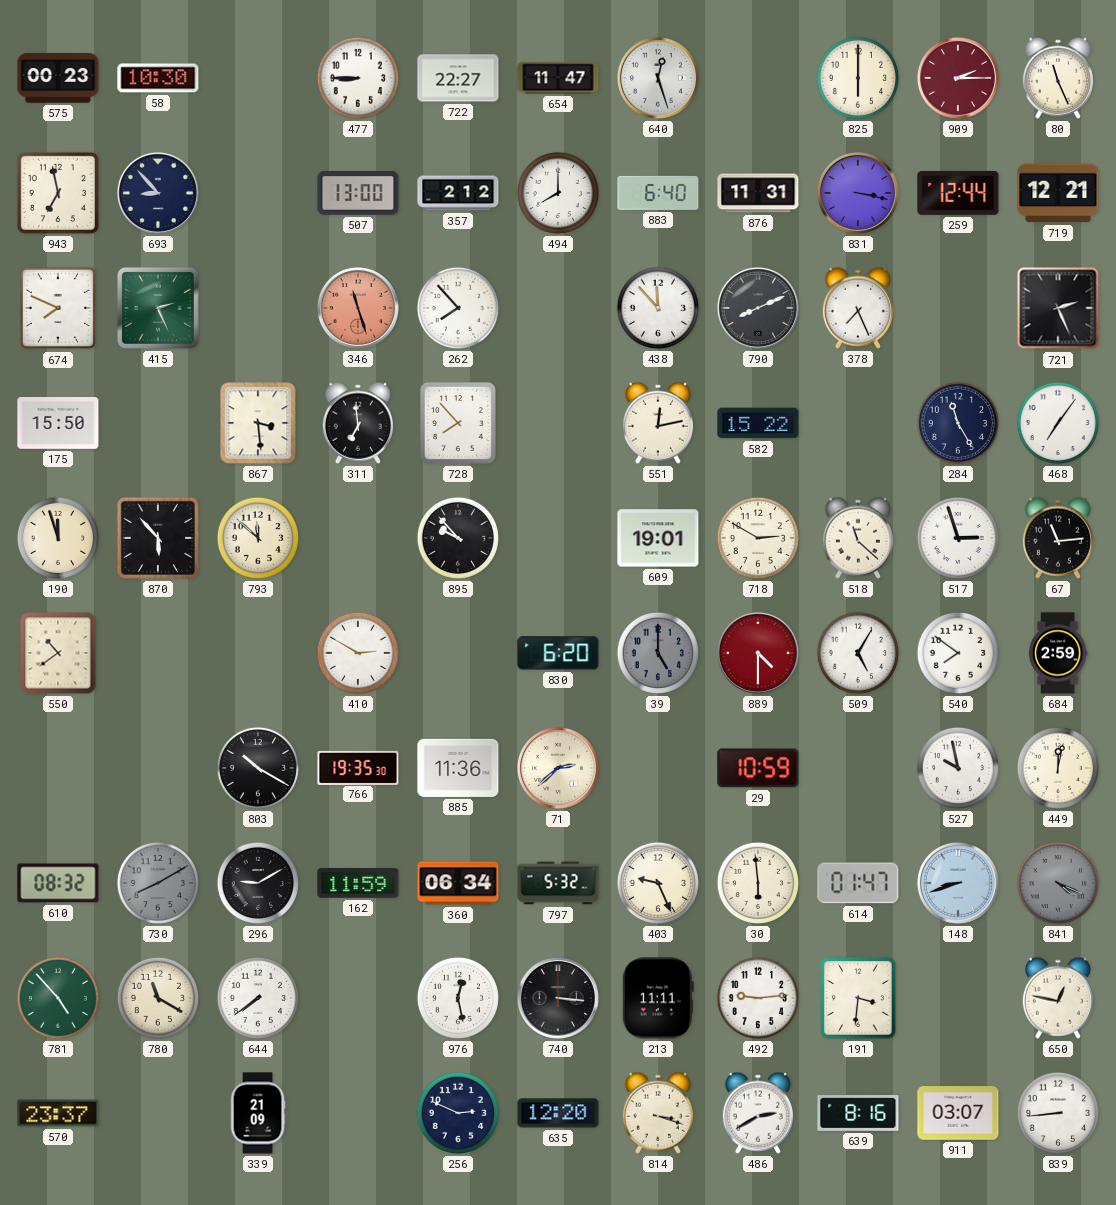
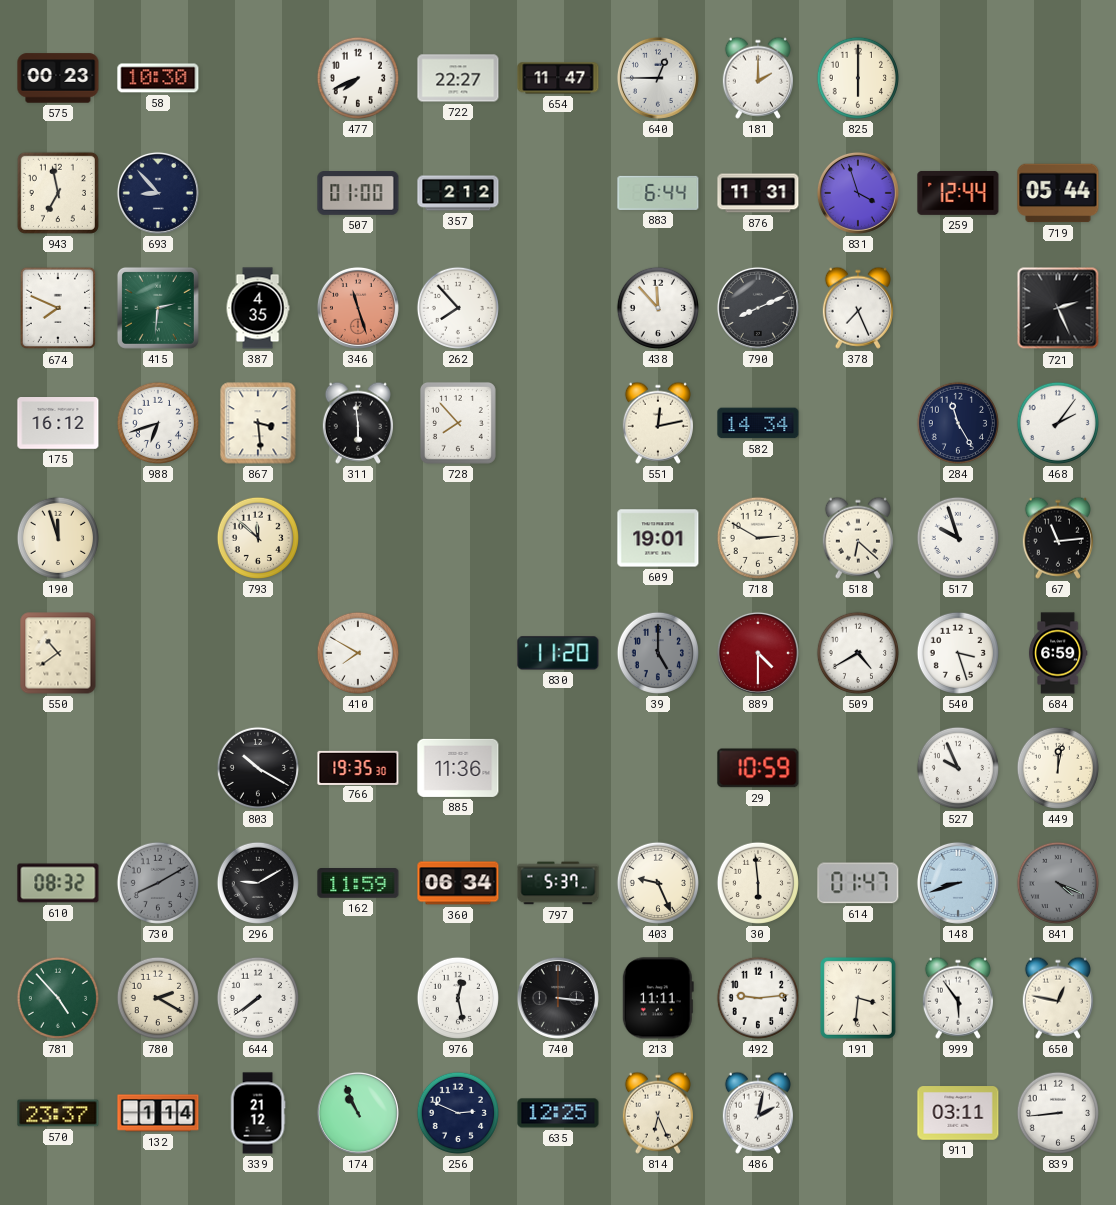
477: 8:45 -> 7:41 (358, 78)
640: 12:27 -> 12:45 (658, 78)
181: none -> 2:00 (758, 78)
909: 2:15 -> none (958, 78)
80: 11:26 -> none (1058, 78)
507: 13:00 -> 01:00 (358, 193)
494: 8:00 -> none (558, 193)
883: 6:40 -> 6:44 (658, 193)
831: 3:17 -> 3:57 (858, 193)
719: 12:21 -> 05:44 (1058, 193)
415: 2:26 -> 2:31 (158, 308)
387: none -> 4:35 (258, 308)
175: 15:50 -> 16:12 (58, 424)
988: none -> 6:42 (158, 423)
311: 6:59 -> 5:59 (358, 423)
582: 15:22 -> 14:34 (758, 423)
468: 7:06 -> 2:06 (1058, 423)
870: 5:53 -> none (158, 538)
895: 9:53 -> none (458, 538)
518: 11:22 -> 6:22 (858, 538)
517: 2:57 -> 9:57 (958, 538)
410: 2:50 -> 7:50 (358, 653)
830: 6:20 -> 11:20 (558, 653)
509: 5:05 -> 4:40 (858, 653)
540: 7:51 -> 3:27 (958, 653)
684: 2:59 -> 6:59 (1058, 653)
71: 2:38 -> none (558, 768)
527: 9:58 -> 9:56 (958, 768)
797: 5:32 -> 5:37 (558, 883)
780: 11:20 -> 2:20 (158, 998)
999: none -> 5:54 (958, 998)
132: none -> 1:14 (158, 1113)
339: 21:09 -> 21:12 (258, 1113)
174: none -> 10:56 (358, 1113)
635: 12:20 -> 12:25 (558, 1113)
814: 3:18 -> 6:26 (658, 1113)
486: 2:40 -> 2:02 (758, 1113)
639: 8:16 -> none (858, 1114)
911: 03:07 -> 03:11 (958, 1113)
